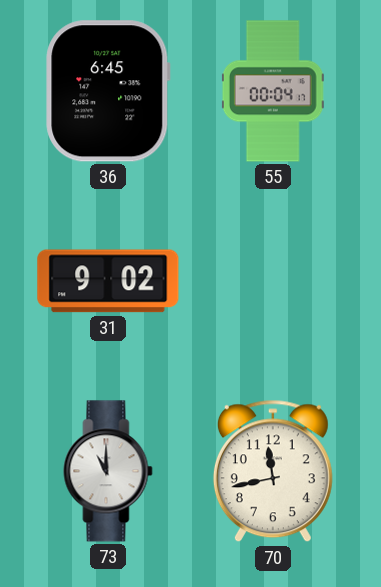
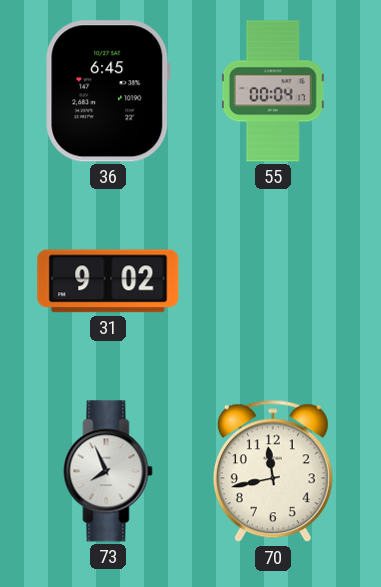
73: 11:00 -> 7:56 (108, 471)
